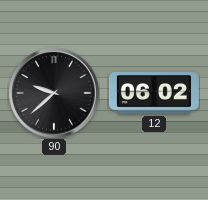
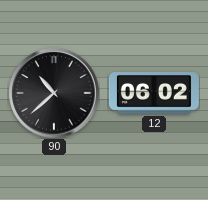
90: 9:38 -> 10:38 (54, 93)
